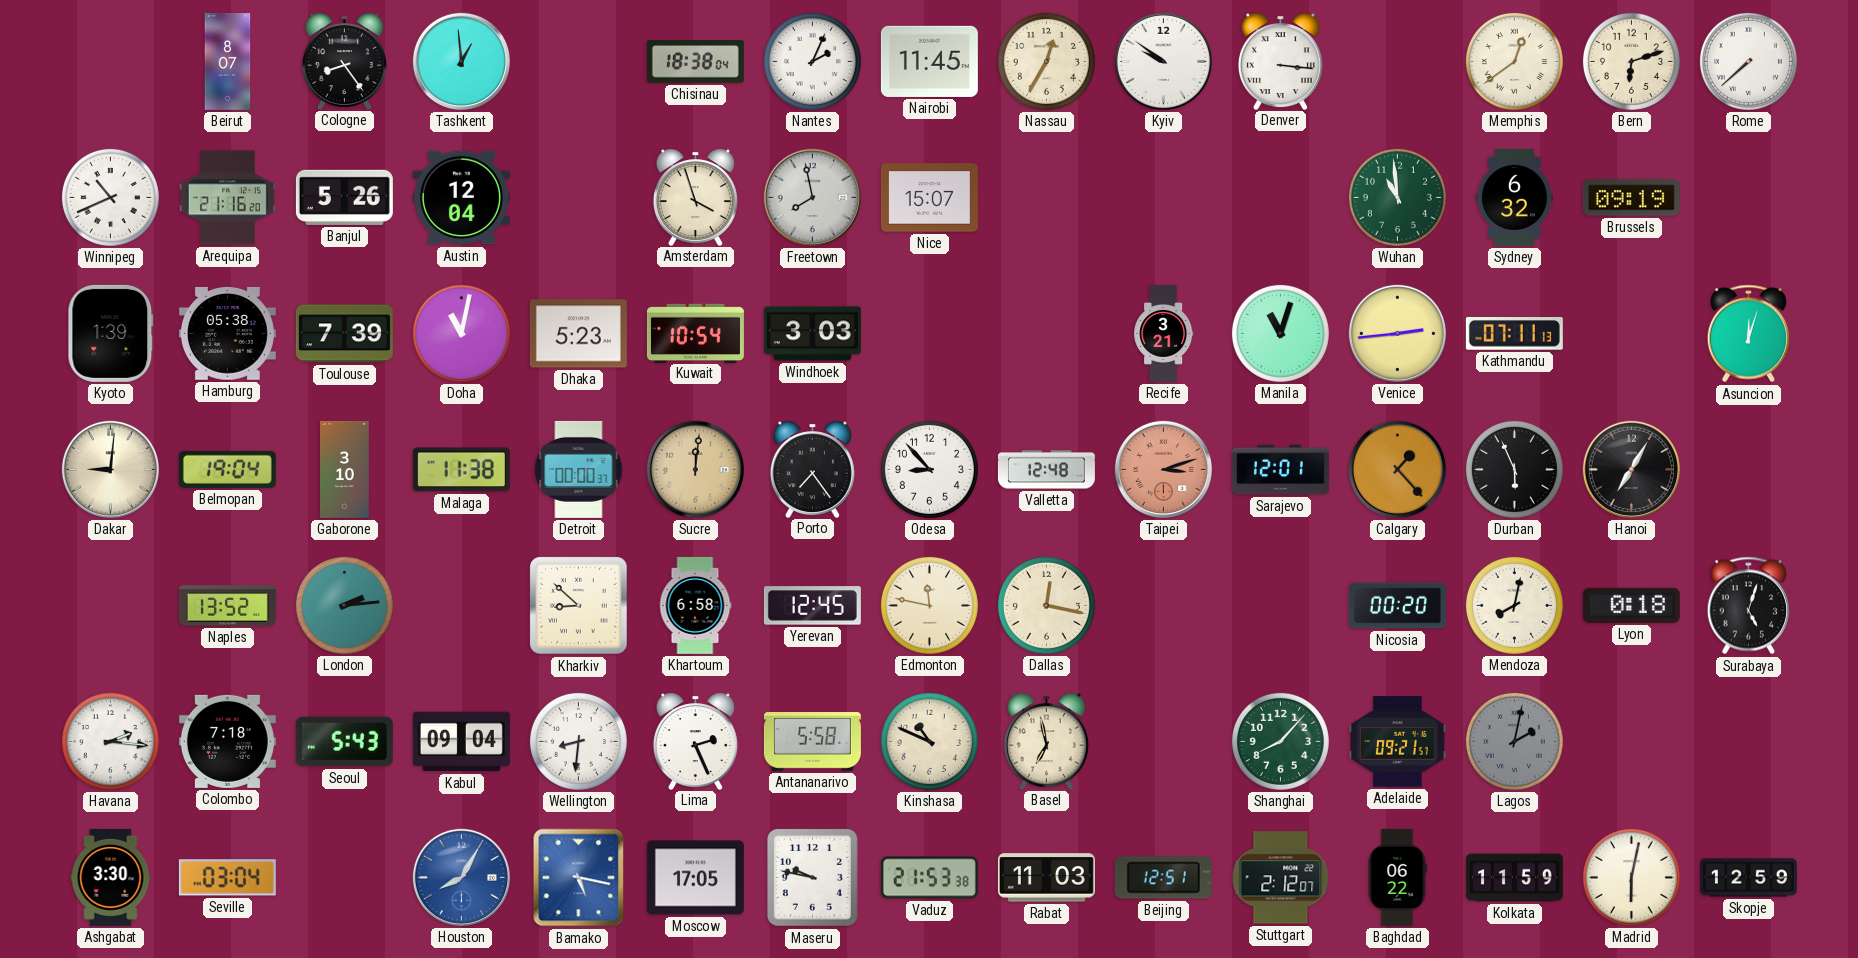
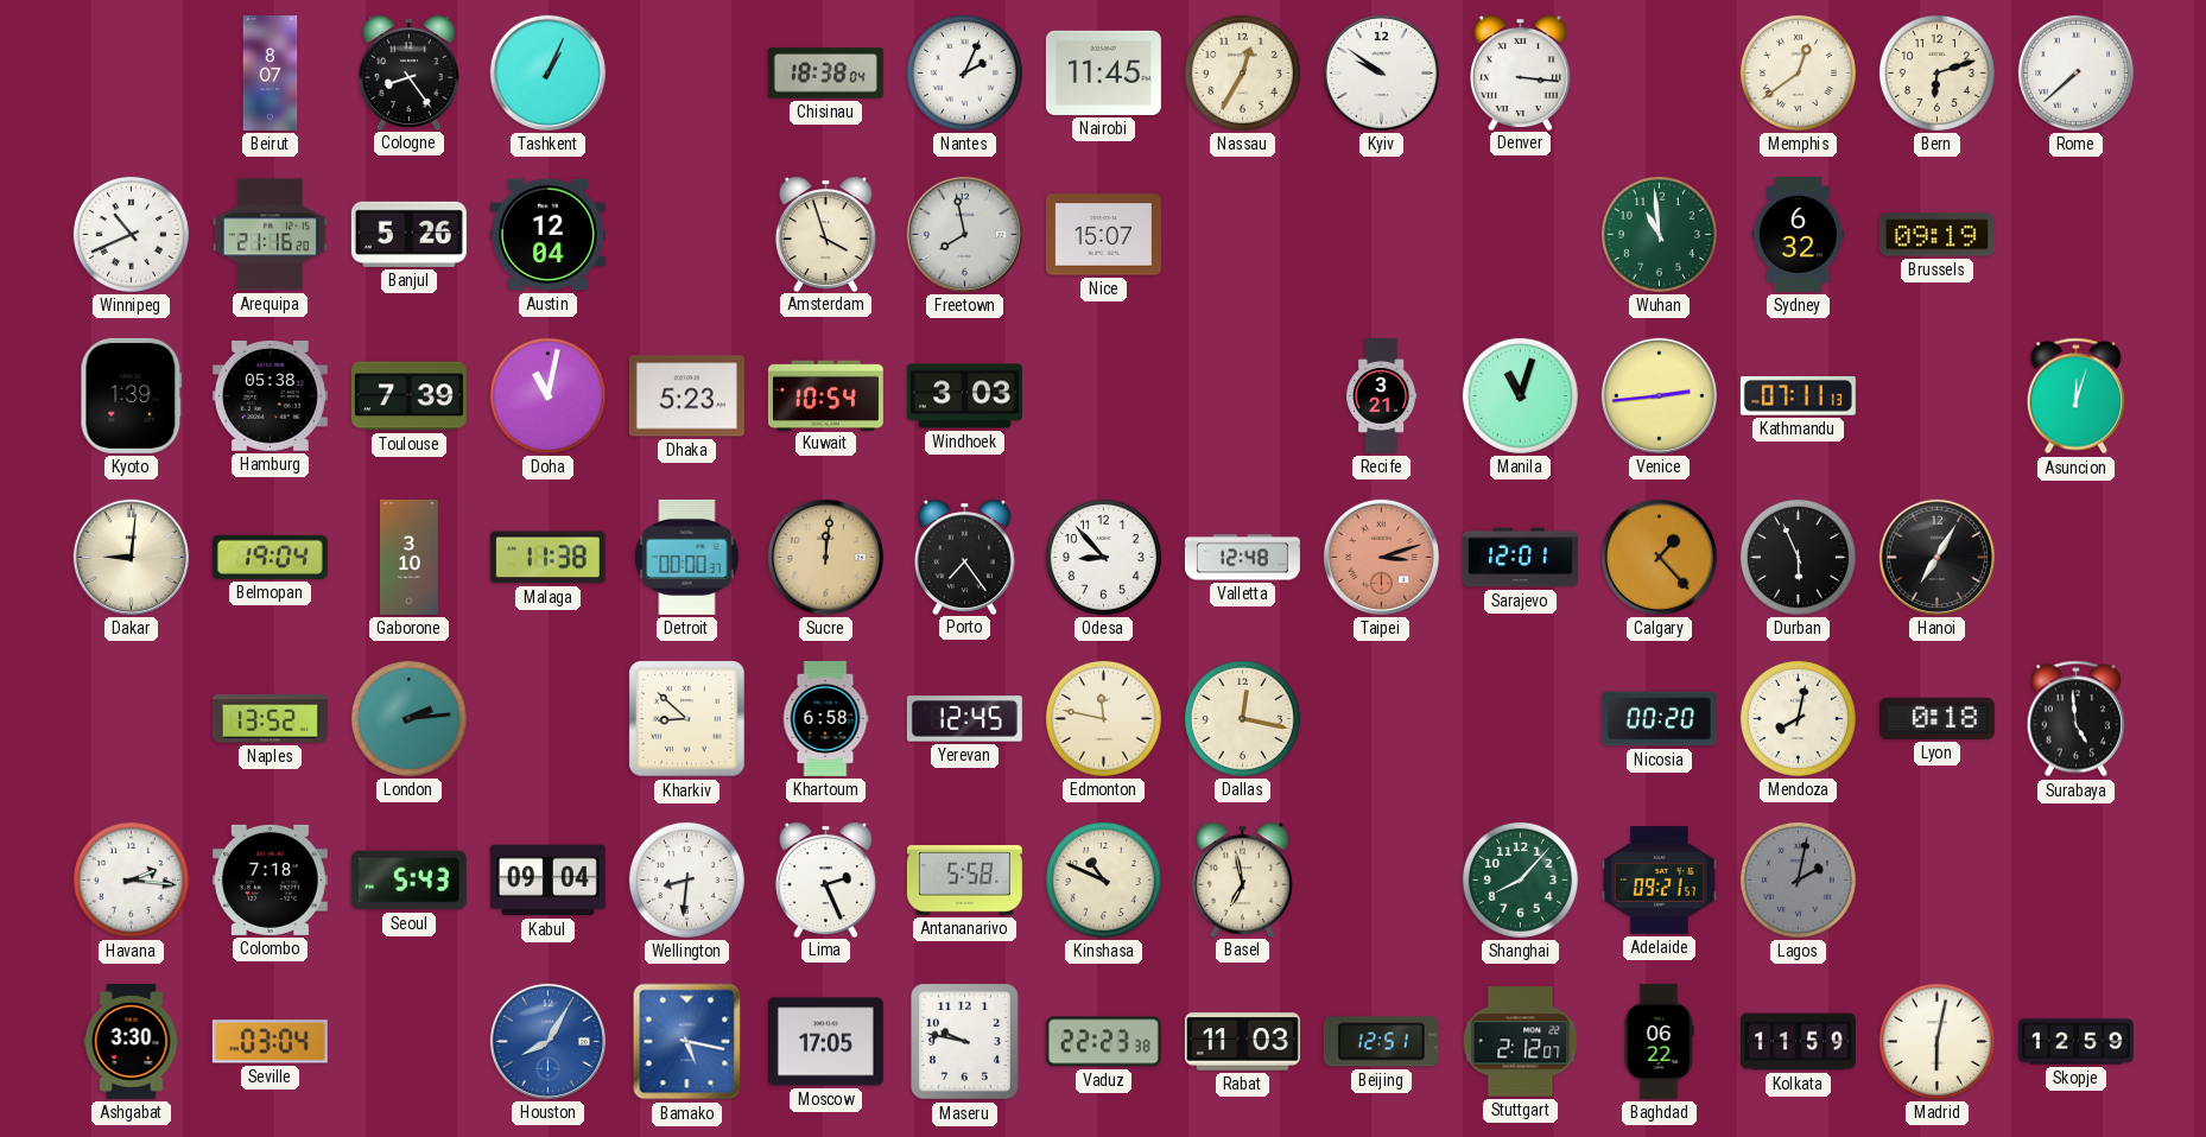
Tashkent: 12:59 -> 1:04 (547, 72)
Surabaya: 5:03 -> 4:59 (2077, 719)
Vaduz: 21:53 -> 22:23 (1103, 1042)
